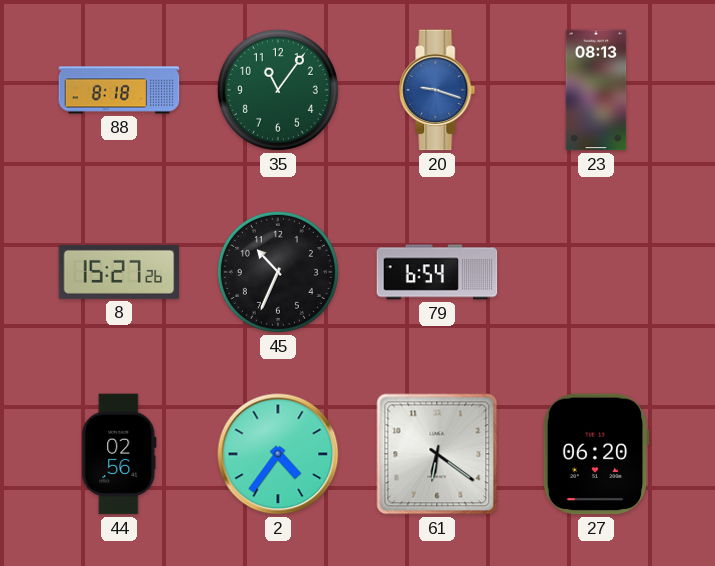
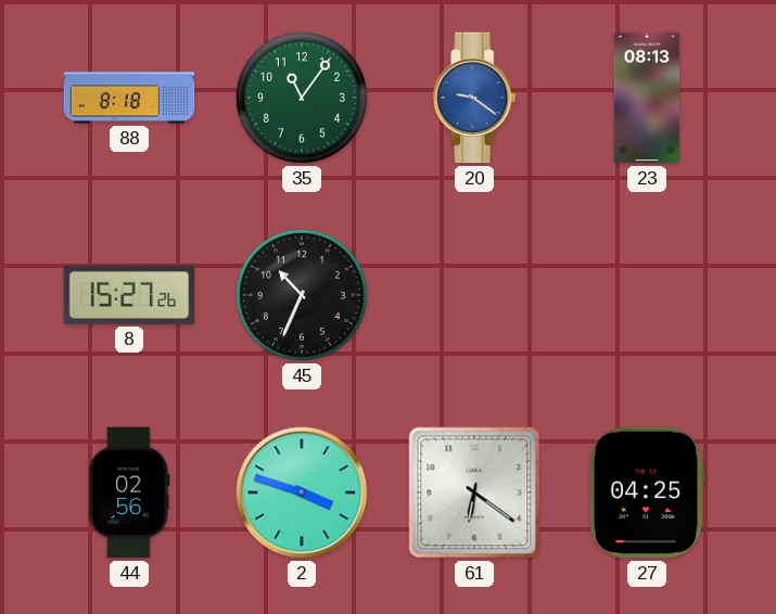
20: 9:18 -> 9:21 (474, 98)
79: 6:54 -> none (437, 272)
2: 4:36 -> 3:48 (302, 493)
27: 06:20 -> 04:25 (647, 493)
